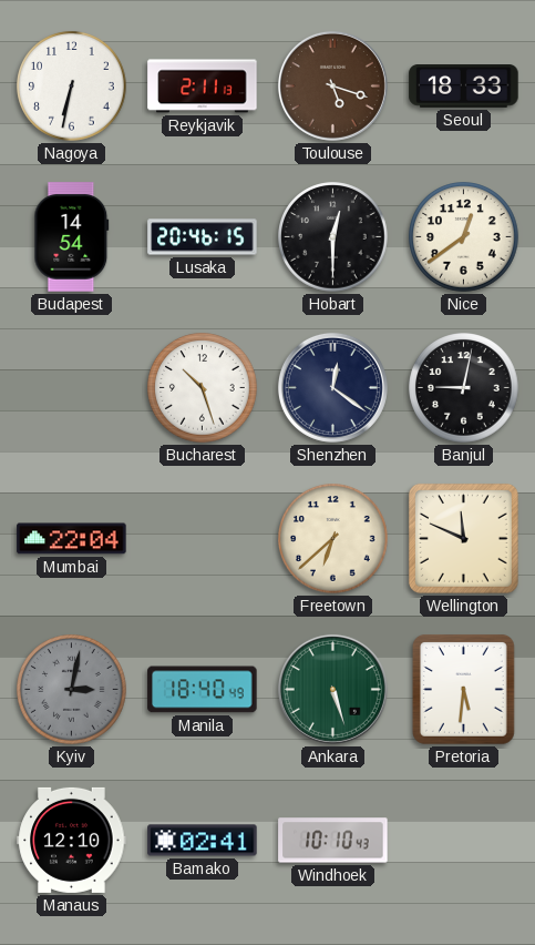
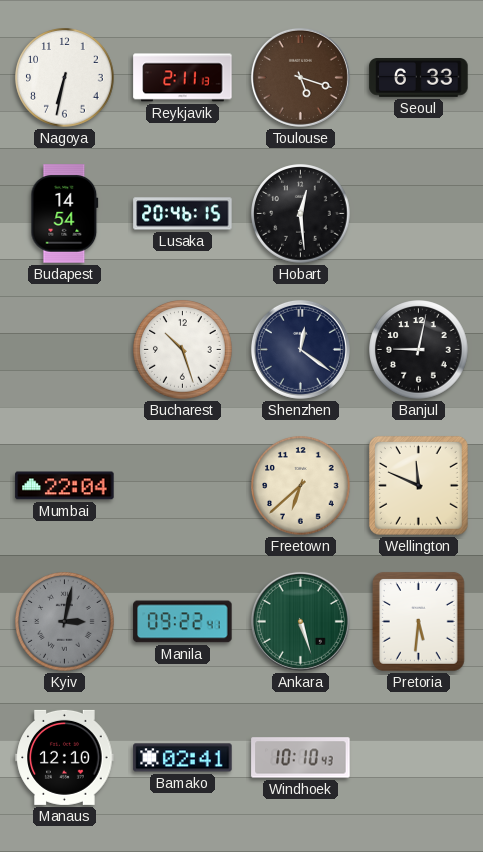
Seoul: 18:33 -> 6:33 (419, 78)
Hobart: 12:30 -> 12:29 (301, 214)
Nice: 12:39 -> none (464, 237)
Manila: 18:40 -> 09:22 (183, 622)
